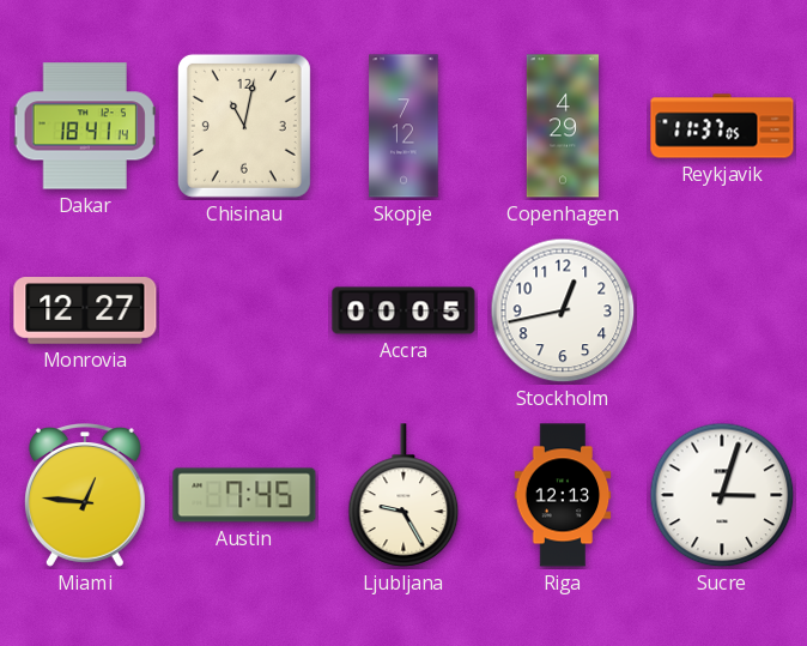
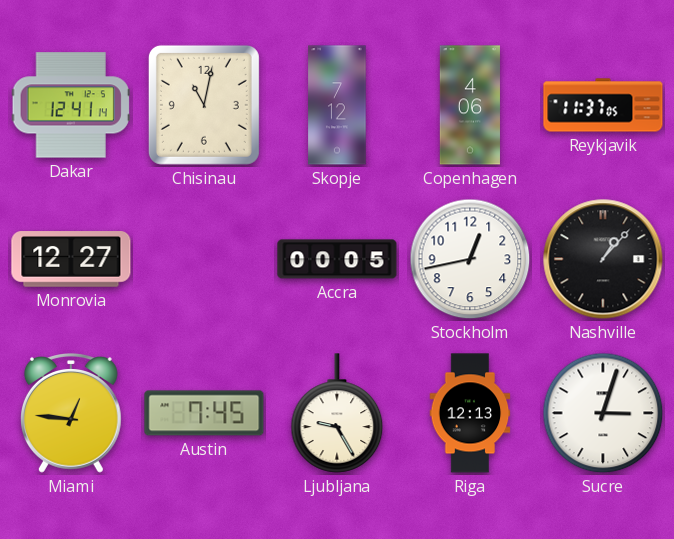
Dakar: 18:41 -> 12:41 (71, 105)
Copenhagen: 4:29 -> 4:06 (470, 105)
Nashville: none -> 1:07 (603, 259)
